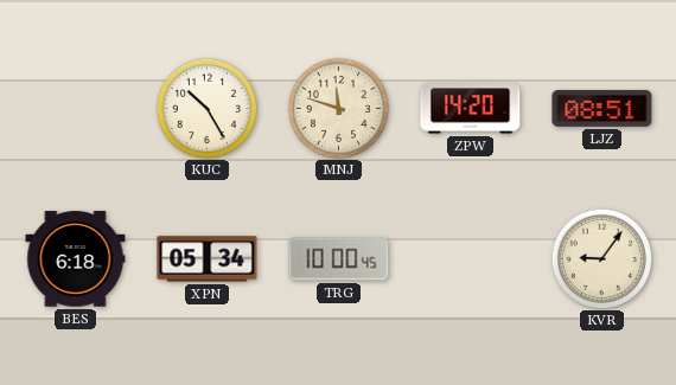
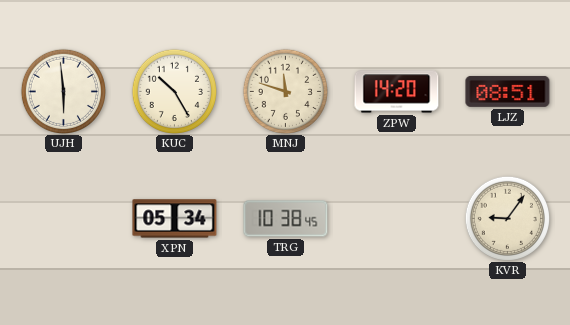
UJH: none -> 5:59 (63, 91)
BES: 6:18 -> none (76, 259)
TRG: 10:00 -> 10:38 (286, 219)
